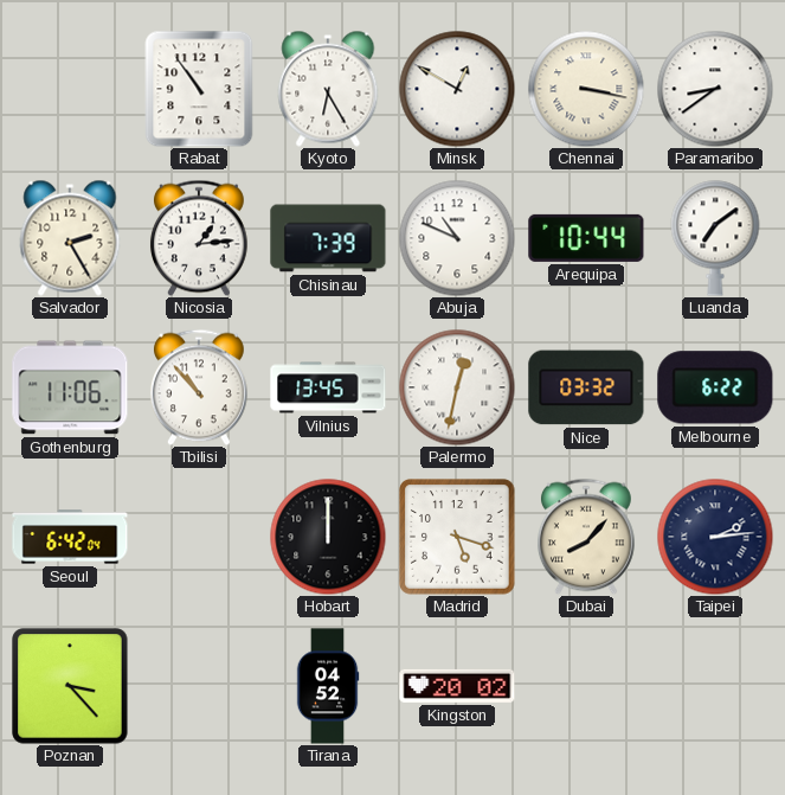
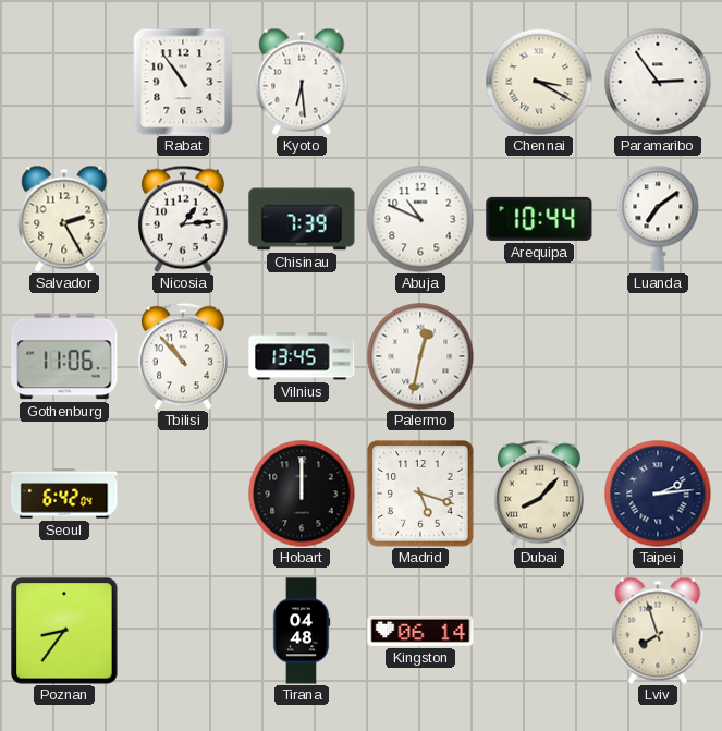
Kyoto: 6:25 -> 6:29 (302, 82)
Minsk: 12:50 -> none (457, 89)
Chennai: 3:17 -> 3:20 (539, 82)
Paramaribo: 8:39 -> 2:54 (658, 82)
Nice: 03:32 -> none (586, 387)
Melbourne: 6:22 -> none (715, 387)
Poznan: 3:23 -> 8:36 (64, 631)
Tirana: 04:52 -> 04:48 (302, 631)
Kingston: 20:02 -> 06:14 (420, 631)
Lviv: none -> 7:57 (658, 631)
